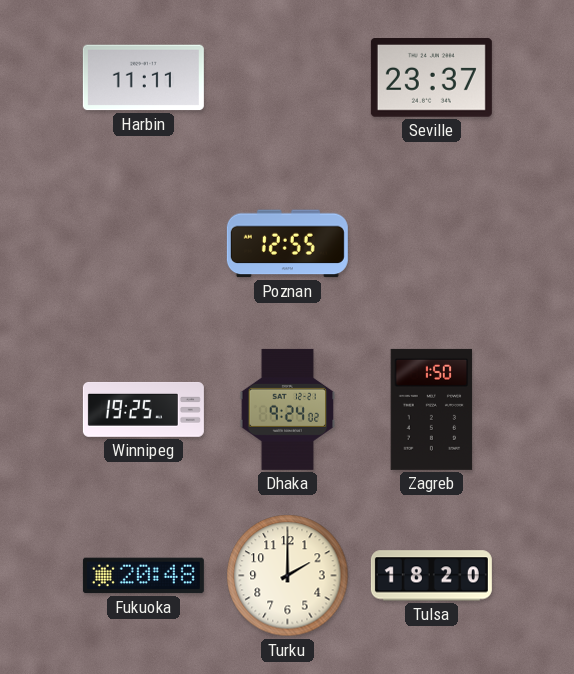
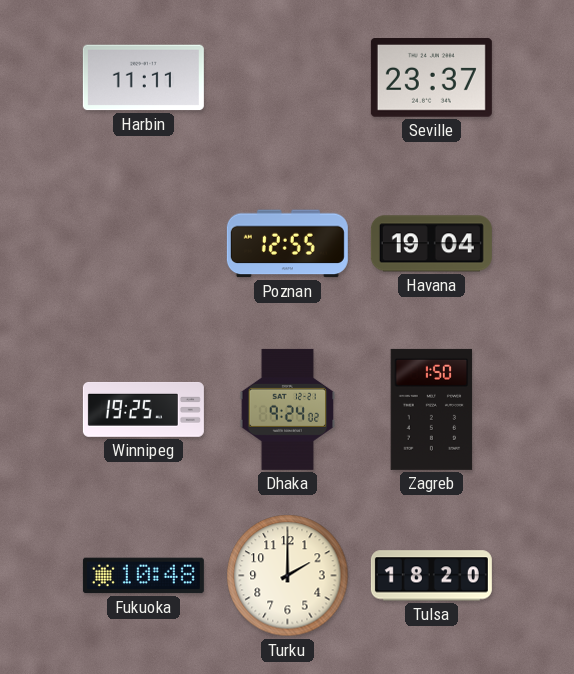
Havana: none -> 19:04 (431, 244)
Fukuoka: 20:48 -> 10:48 (143, 576)
